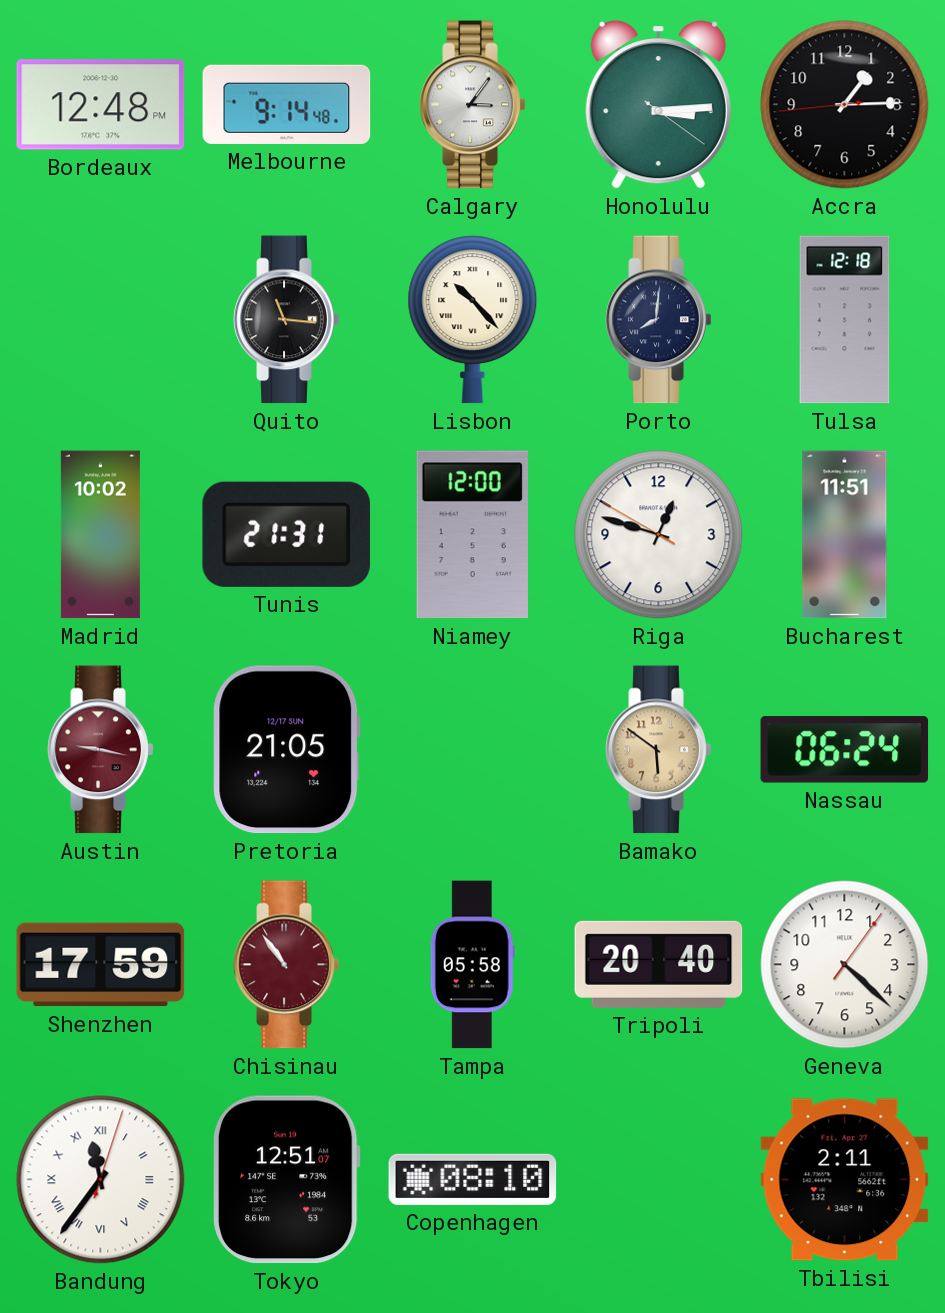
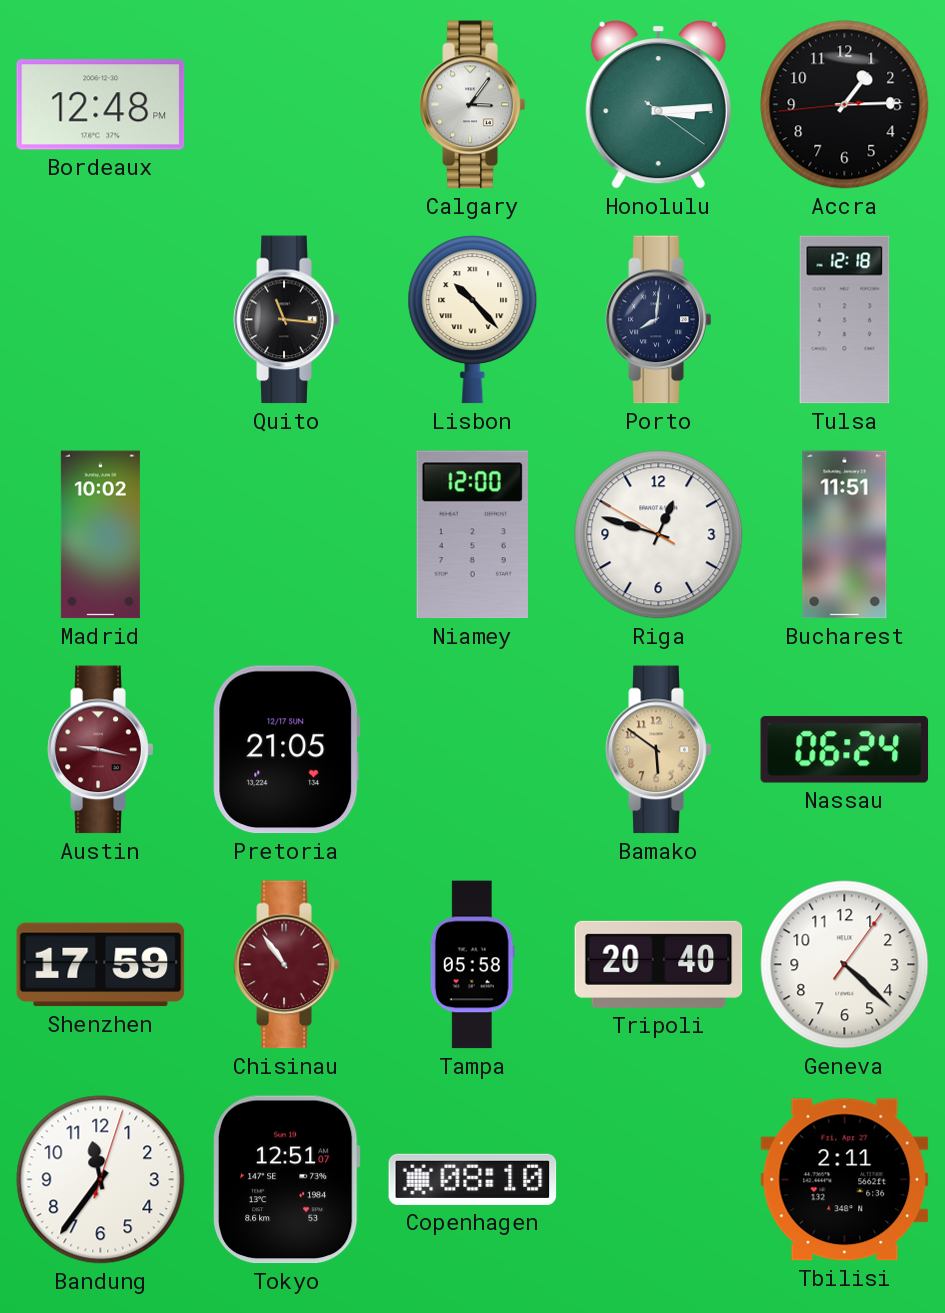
Melbourne: 9:14 -> none (287, 104)
Tunis: 21:31 -> none (286, 534)
Bandung numerals: Roman -> Arabic (101, 1180)
